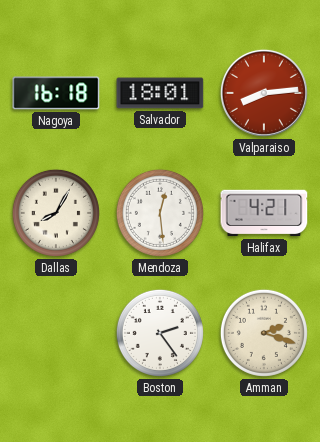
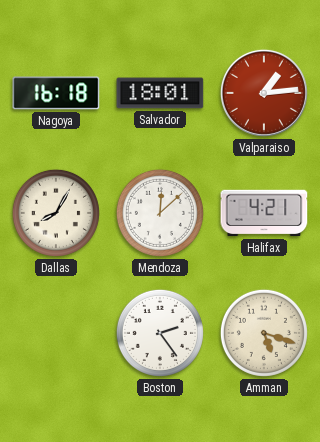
Valparaiso: 8:14 -> 1:14 (264, 93)
Mendoza: 12:29 -> 12:08 (160, 213)
Amman: 2:18 -> 5:18 (264, 333)
